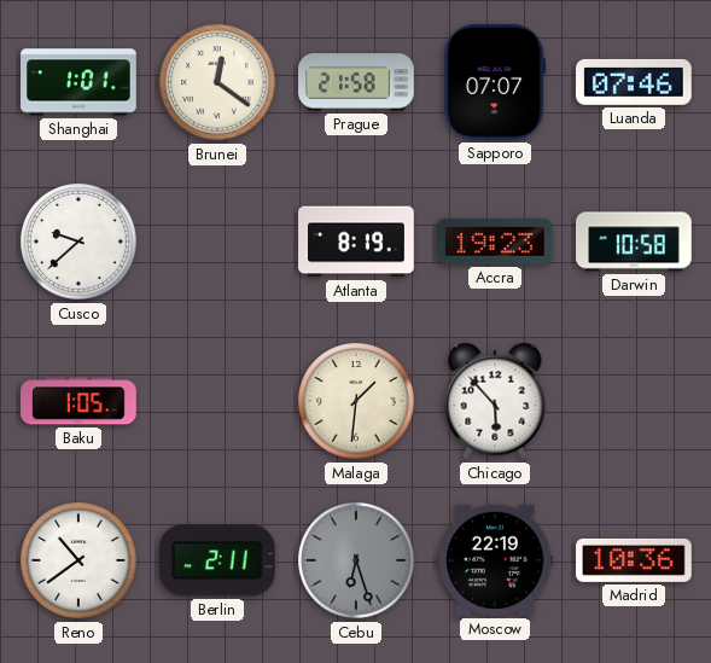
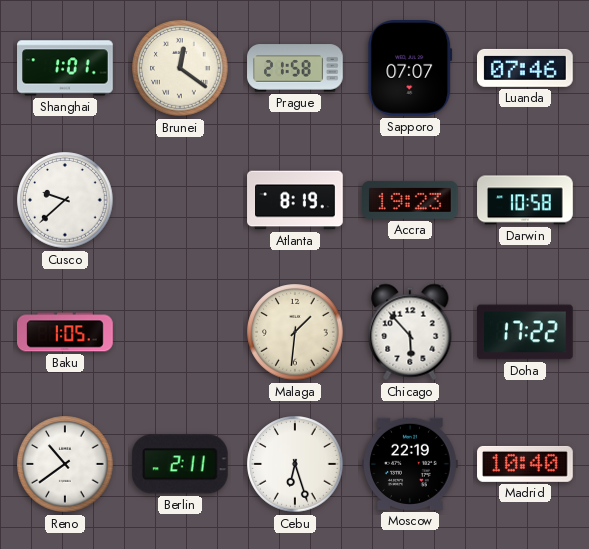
Doha: none -> 17:22 (526, 332)
Cebu dial: grey -> white (295, 464)
Madrid: 10:36 -> 10:40 (525, 464)
